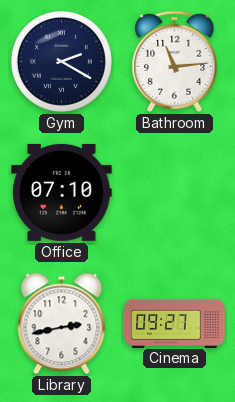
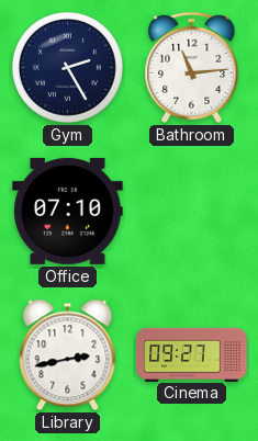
Gym: 2:20 -> 2:25 (67, 67)
